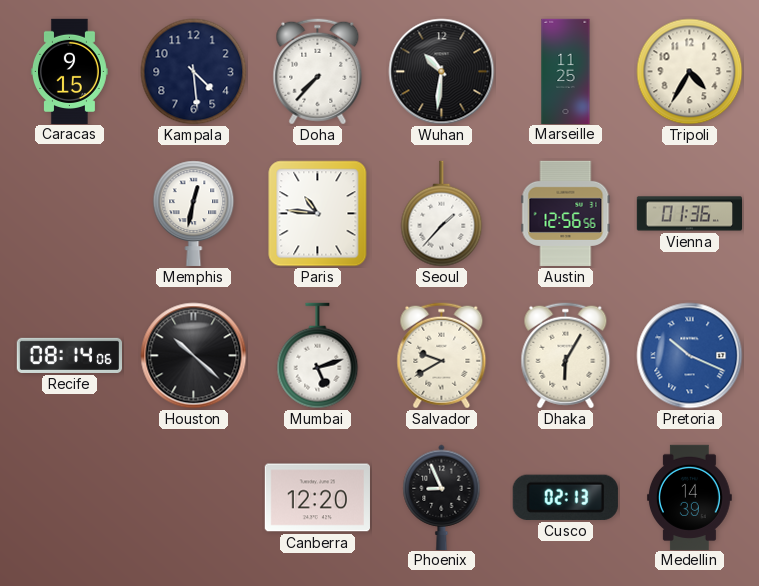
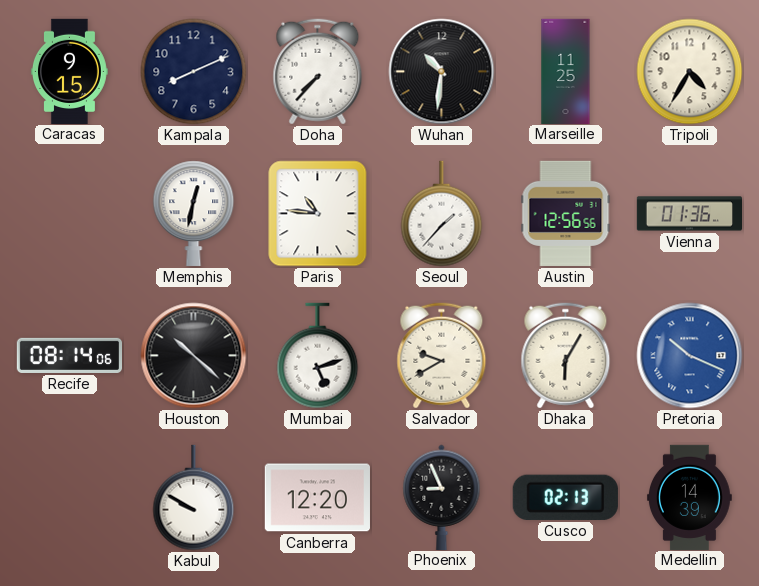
Kampala: 4:29 -> 8:11 (194, 72)
Kabul: none -> 9:50 (194, 498)
